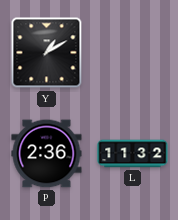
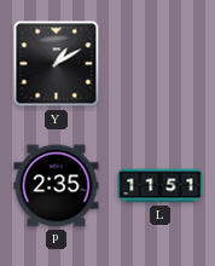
P: 2:36 -> 2:35 (57, 186)
L: 11:32 -> 11:51 (161, 186)
